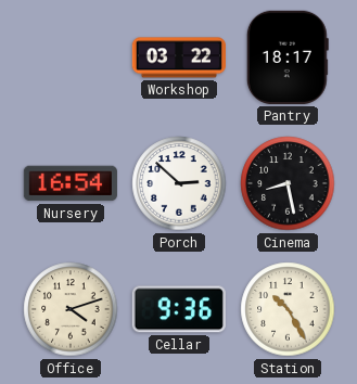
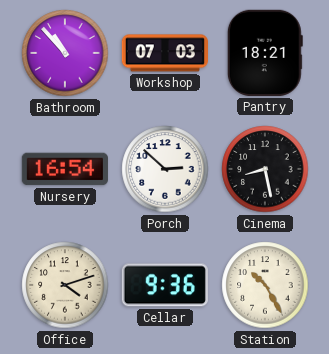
Bathroom: none -> 10:53 (65, 53)
Workshop: 03:22 -> 07:03 (164, 53)
Pantry: 18:17 -> 18:21 (265, 53)
